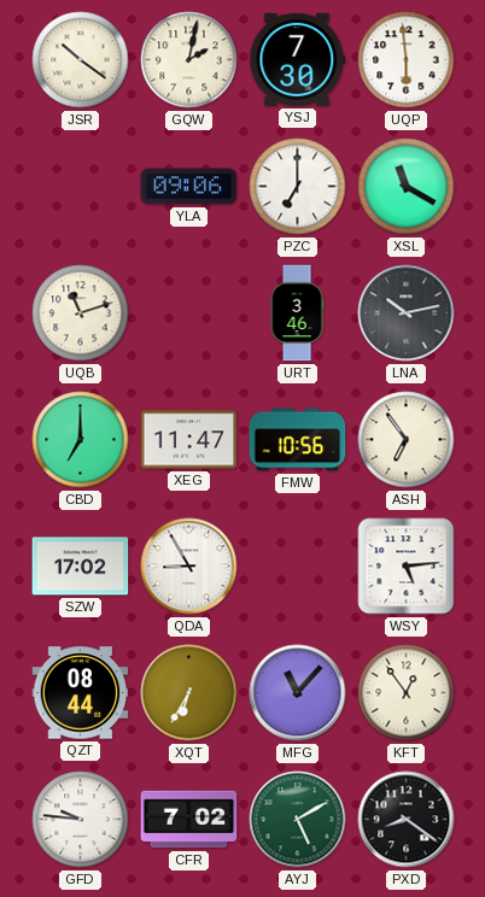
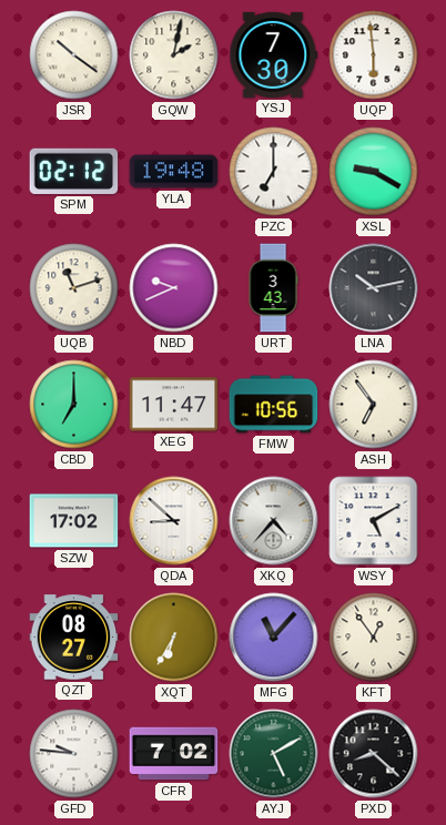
SPM: none -> 02:12 (74, 171)
YLA: 09:06 -> 19:48 (174, 172)
XSL: 11:20 -> 9:20 (374, 172)
NBD: none -> 9:41 (174, 288)
URT: 3:46 -> 3:43 (273, 288)
QDA: 8:55 -> 8:52 (174, 521)
XKQ: none -> 4:37 (274, 521)
WSY: 5:14 -> 5:10 (374, 521)
QZT: 08:44 -> 08:27 (74, 638)
PXD: 8:21 -> 8:22 (374, 754)
